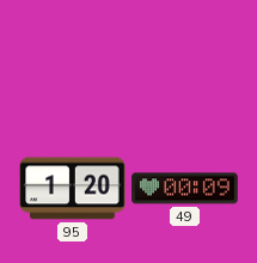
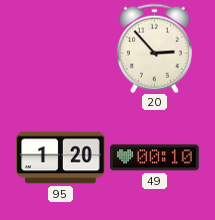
20: none -> 2:53 (154, 48)
49: 00:09 -> 00:10 (155, 158)
